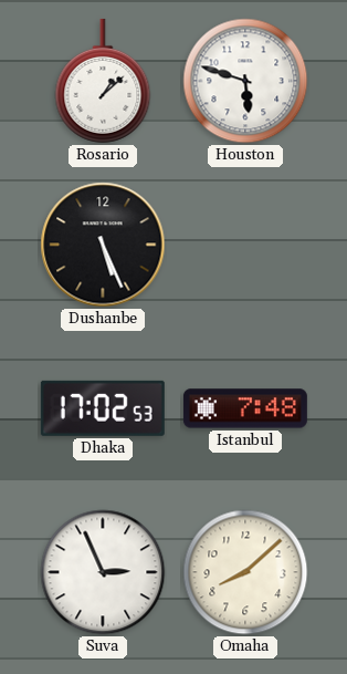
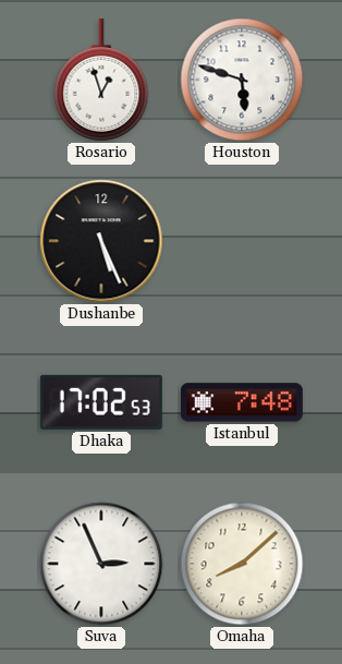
Rosario: 1:08 -> 12:57 (101, 80)
